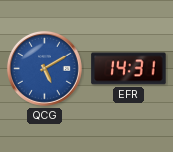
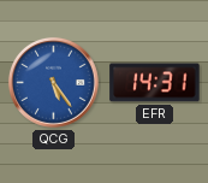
QCG: 5:10 -> 5:24 (53, 82)
